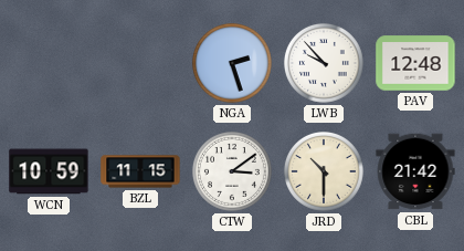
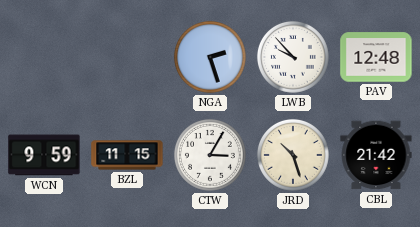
WCN: 10:59 -> 9:59 (44, 155)
CTW: 3:09 -> 3:05 (210, 155)
JRD: 10:30 -> 10:27 (293, 155)
